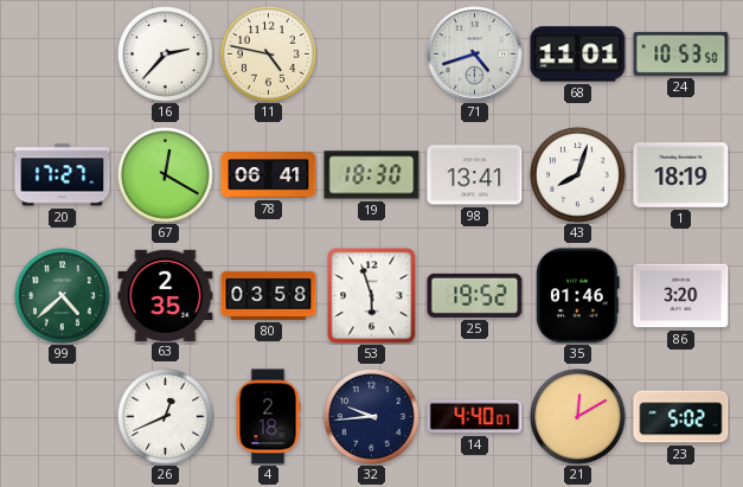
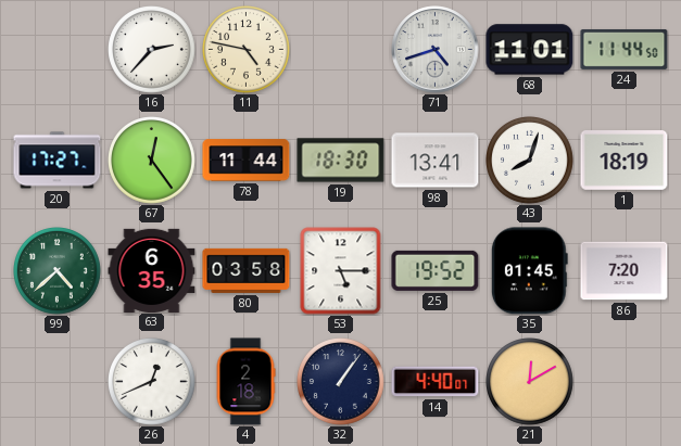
24: 10:53 -> 11:44 (625, 49)
67: 12:20 -> 12:24 (152, 161)
78: 06:41 -> 11:44 (247, 161)
63: 2:35 -> 6:35 (152, 270)
53: 5:57 -> 5:15 (341, 271)
35: 01:46 -> 01:45 (529, 271)
86: 3:20 -> 7:20 (625, 271)
32: 9:44 -> 1:06 (341, 382)
23: 5:02 -> none (681, 417)
